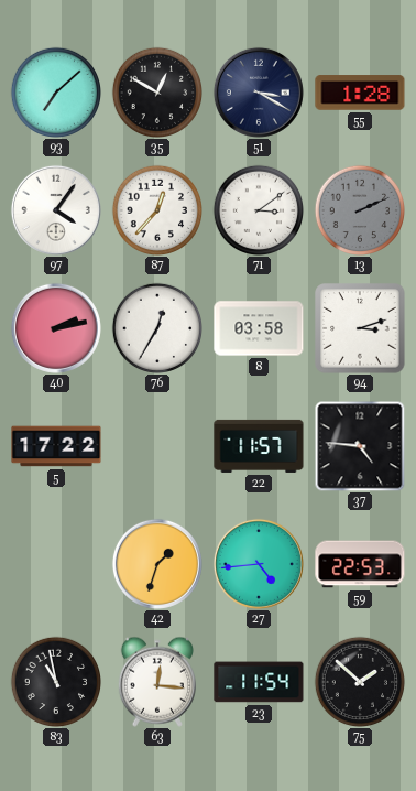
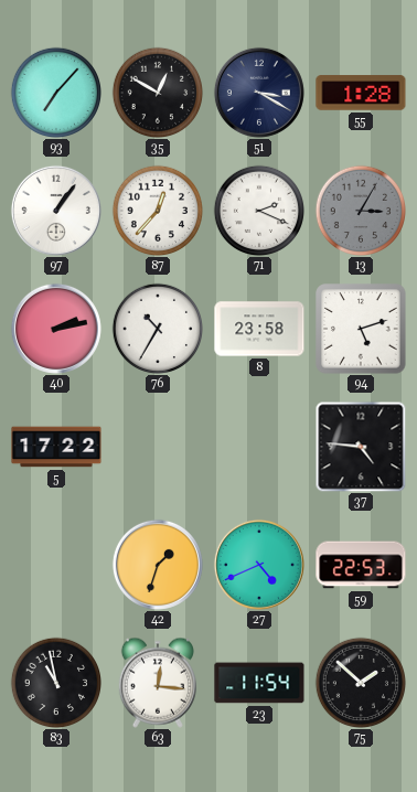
93: 7:08 -> 7:07 (55, 92)
97: 4:06 -> 1:06 (56, 211)
71: 3:09 -> 2:19 (258, 210)
13: 2:11 -> 3:05 (360, 210)
76: 12:35 -> 10:35 (157, 328)
8: 03:58 -> 23:58 (259, 329)
94: 3:12 -> 5:12 (361, 329)
22: 11:57 -> none (259, 446)
27: 4:44 -> 4:41 (259, 565)
